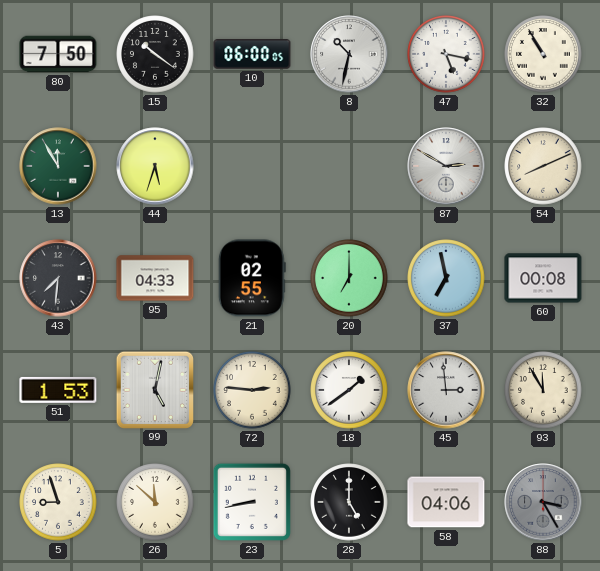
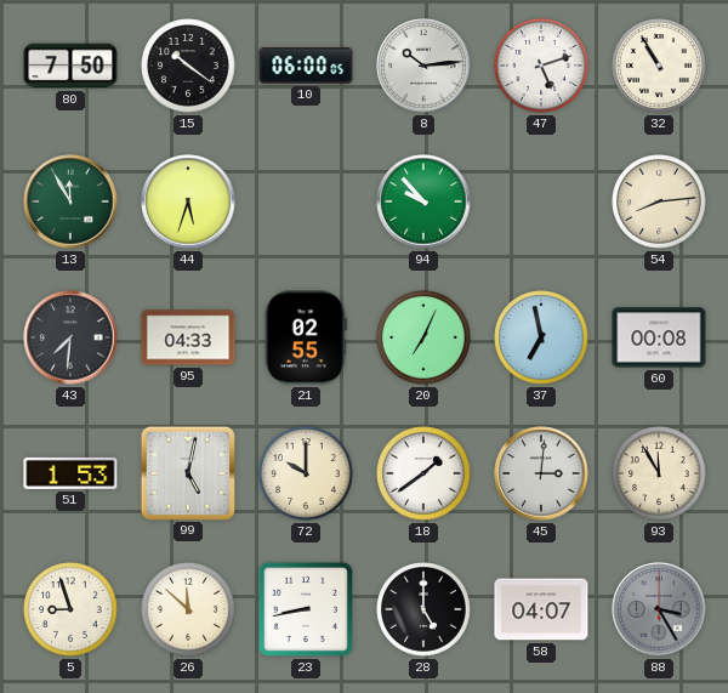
8: 10:32 -> 10:14 (423, 66)
47: 5:17 -> 5:12 (541, 66)
94: none -> 9:53 (423, 201)
87: 2:50 -> none (446, 166)
54: 8:11 -> 8:14 (659, 201)
20: 7:00 -> 7:04 (423, 337)
72: 2:46 -> 10:00 (306, 473)
45: 2:59 -> 3:01 (541, 473)
58: 04:06 -> 04:07 (541, 609)
